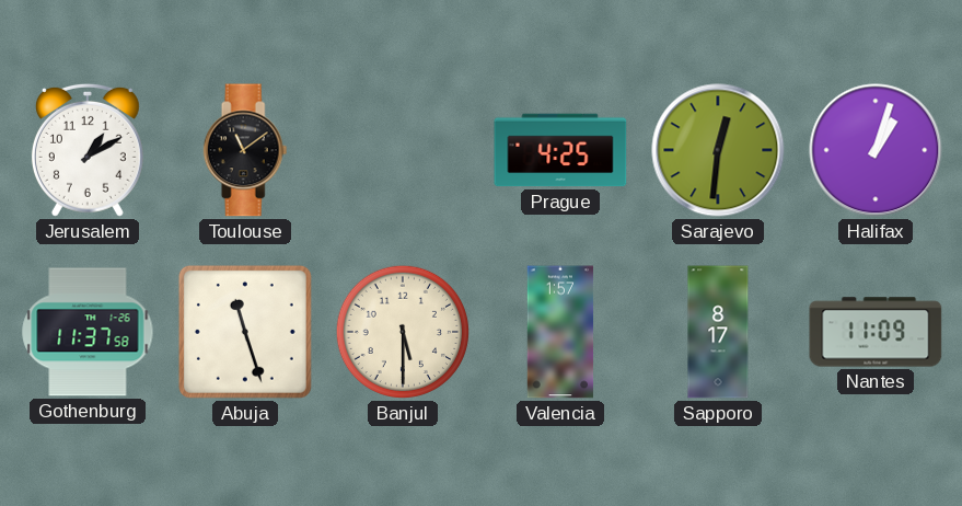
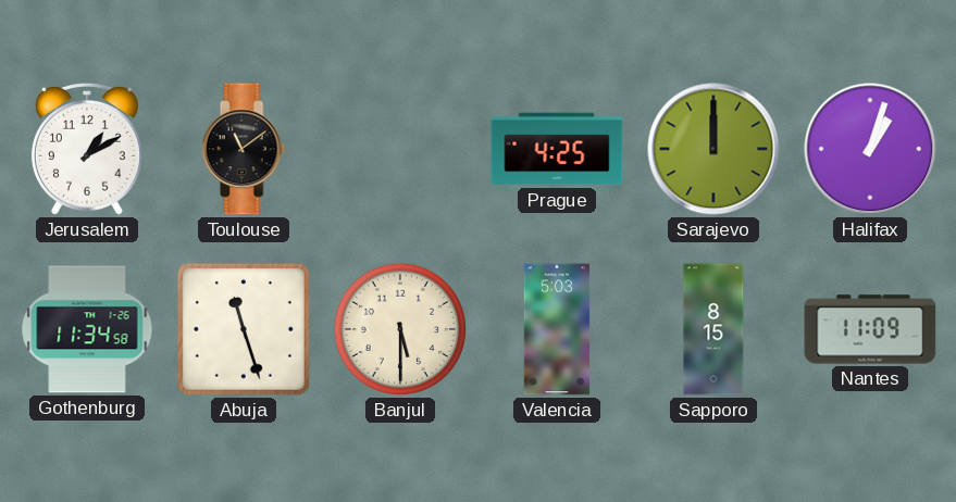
Sarajevo: 12:31 -> 12:00 (713, 149)
Gothenburg: 11:37 -> 11:34 (87, 329)
Valencia: 1:57 -> 5:03 (557, 329)
Sapporo: 8:17 -> 8:15 (713, 329)
